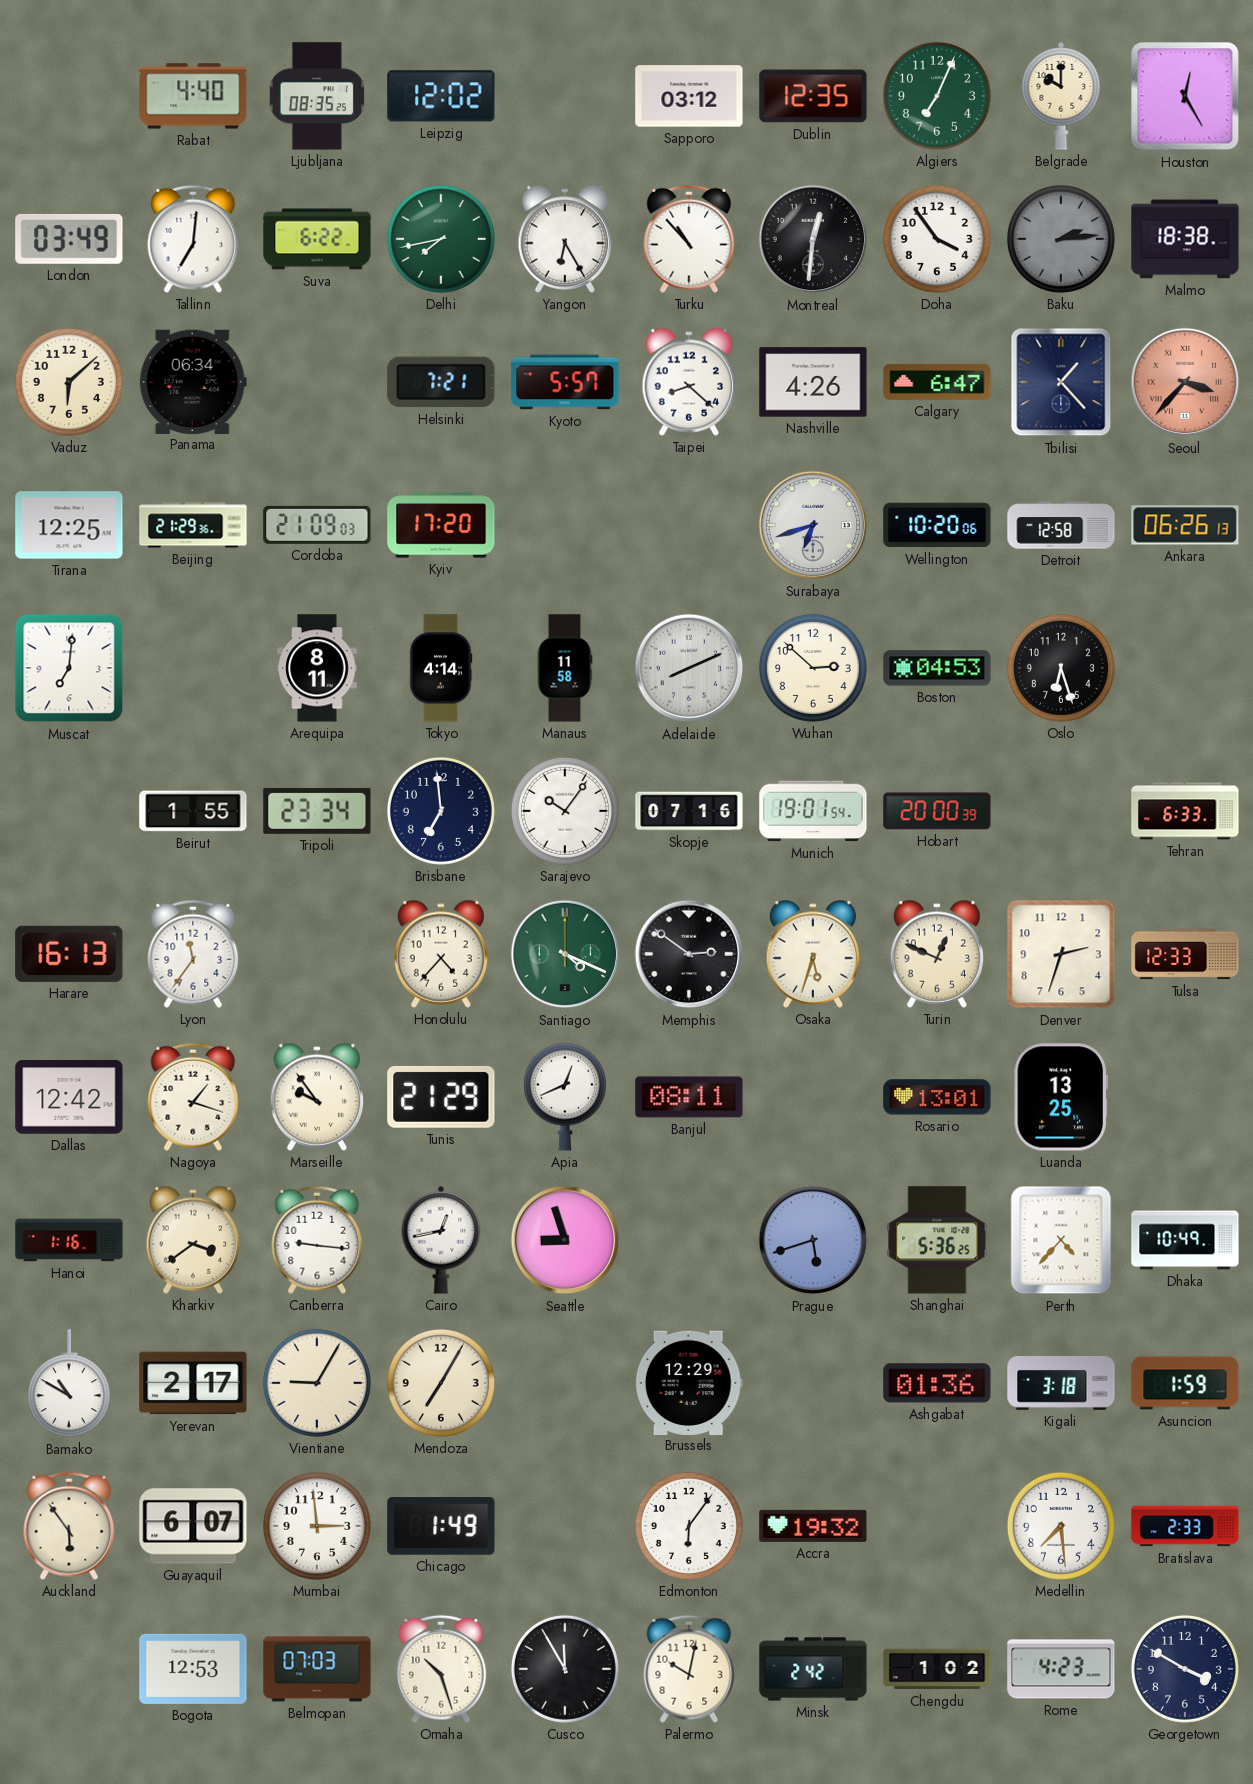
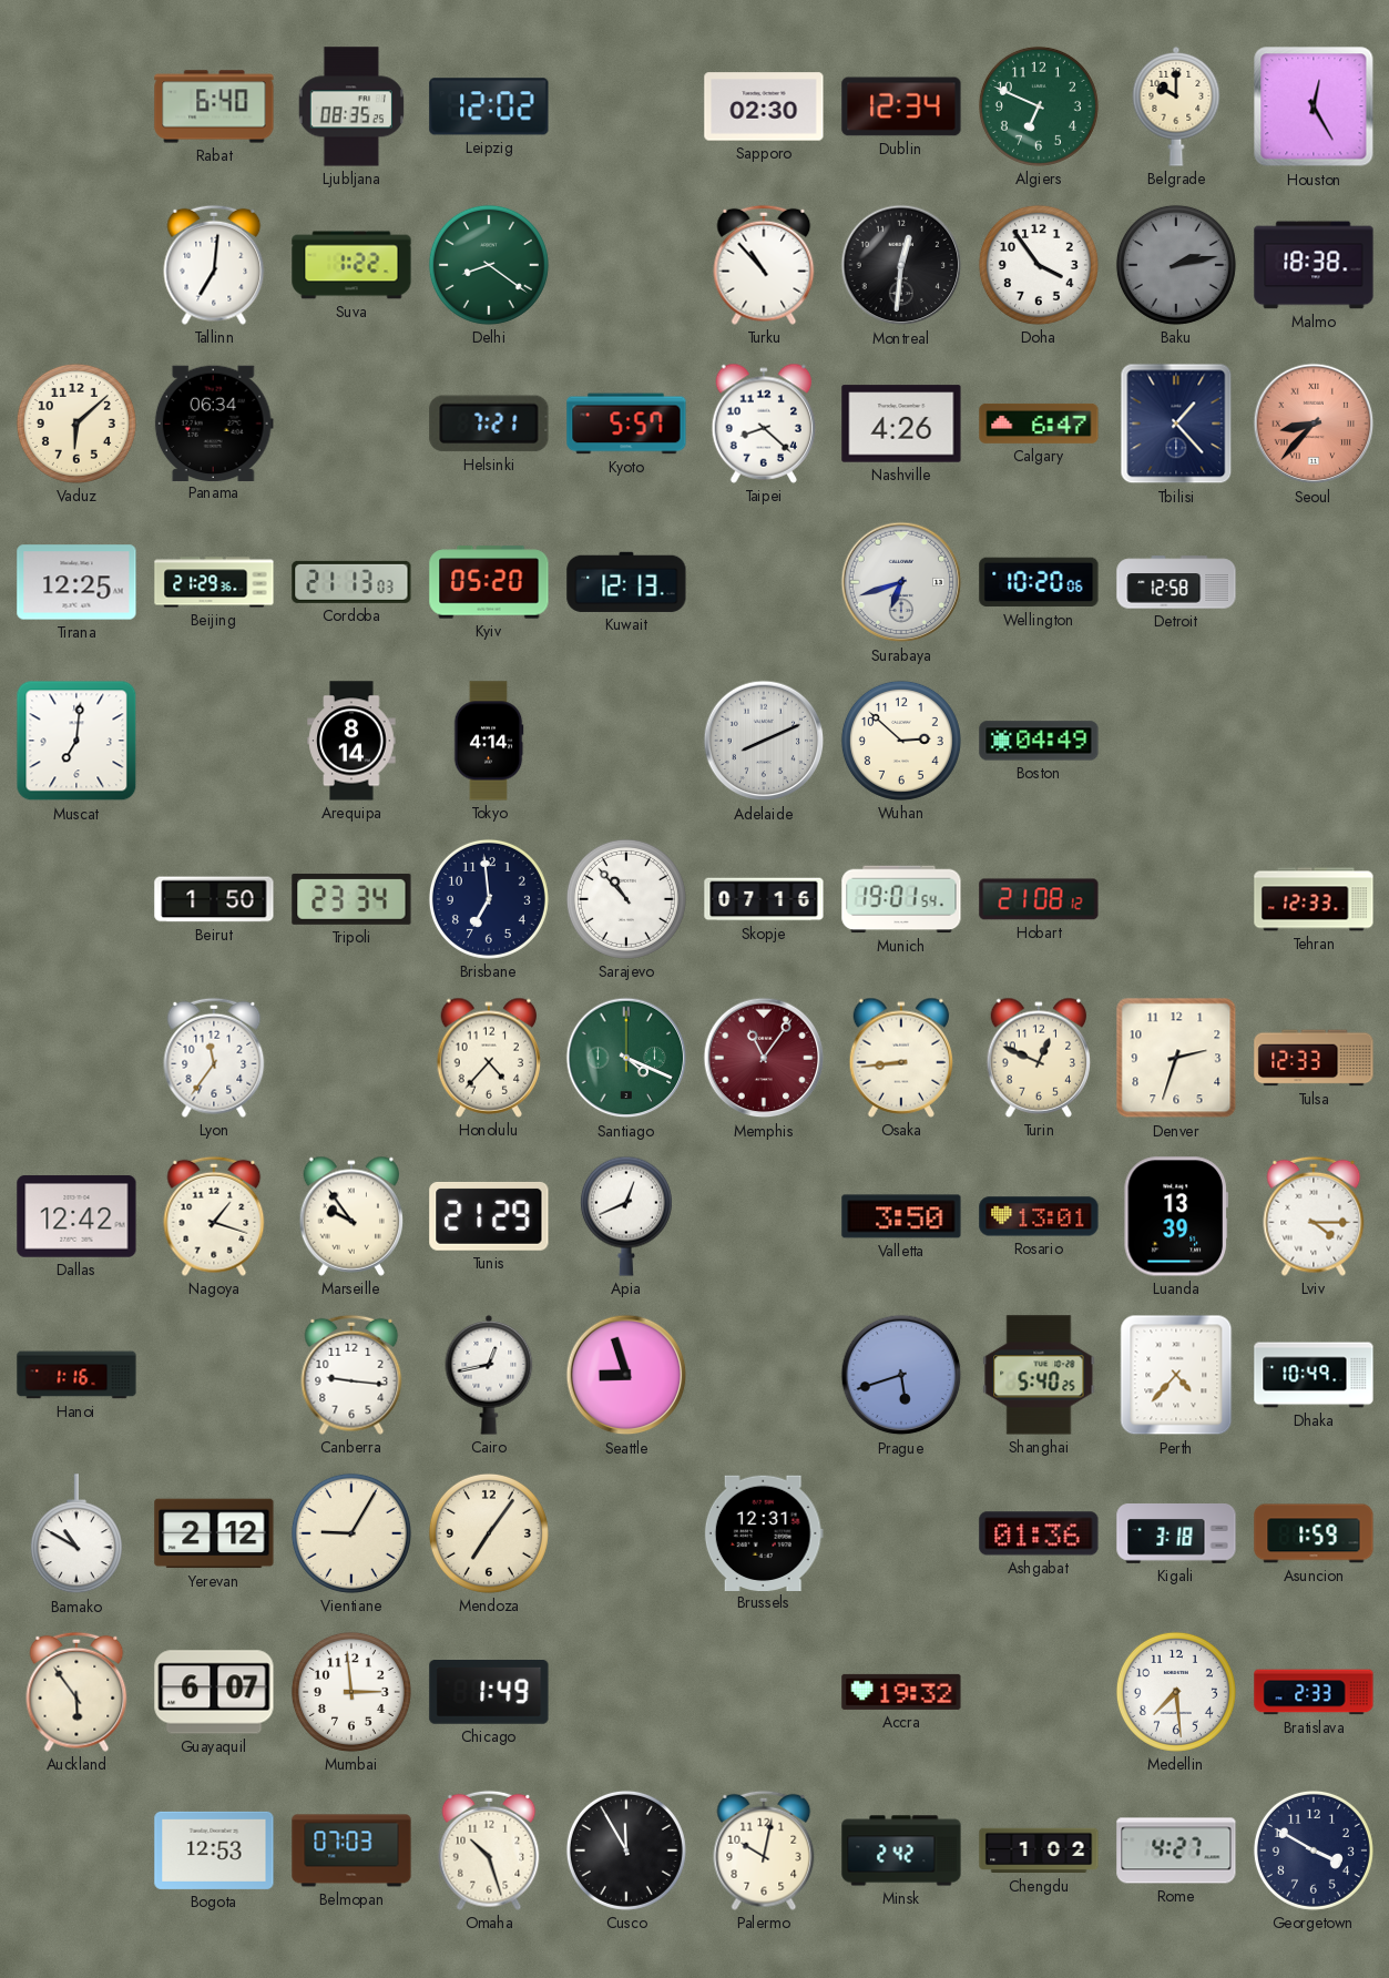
Rabat: 4:40 -> 6:40 (214, 106)
Sapporo: 03:12 -> 02:30 (764, 106)
Dublin: 12:35 -> 12:34 (901, 106)
Algiers: 7:04 -> 6:49 (1039, 106)
London: 03:49 -> none (69, 239)
Suva: 6:22 -> 1:22 (351, 265)
Delhi: 7:43 -> 8:21 (489, 265)
Yangon: 6:25 -> none (565, 239)
Baku: 2:14 -> 2:13 (1176, 265)
Seoul: 3:37 -> 8:37 (1314, 424)
Cordoba: 21:09 -> 21:13 (351, 582)
Kyiv: 17:20 -> 05:20 (489, 582)
Kuwait: none -> 12:13 (626, 582)
Ankara: 06:26 -> none (1185, 525)
Arequipa: 8:11 -> 8:14 (351, 741)
Manaus: 11:58 -> none (565, 668)
Boston: 04:53 -> 04:49 (1039, 741)
Oslo: 6:27 -> none (1061, 668)
Beirut: 1:55 -> 1:50 (214, 899)
Sarajevo: 10:06 -> 10:53 (626, 899)
Hobart: 20:00 -> 21:08 (1039, 899)
Tehran: 6:33 -> 12:33 (1314, 899)
Harare: 16:13 -> none (69, 954)
Memphis: 2:51 -> 11:06 (764, 1058)
Memphis dial: black -> burgundy (764, 1058)
Osaka: 5:33 -> 8:44 (901, 1058)
Banjul: 08:11 -> none (689, 1097)
Valletta: none -> 3:50 (901, 1216)
Luanda: 13:25 -> 13:39 (1175, 1216)
Lviv: none -> 4:15 (1314, 1216)
Kharkiv: 3:39 -> none (193, 1240)
Shanghai: 5:36 -> 5:40 (1039, 1375)
Yerevan: 2:17 -> 2:12 (214, 1533)
Mendoza: 7:05 -> 7:06 (489, 1533)
Brussels: 12:29 -> 12:31 (764, 1532)
Edmonton: 6:06 -> none (689, 1526)
Rome: 4:23 -> 4:27 (1176, 1850)
